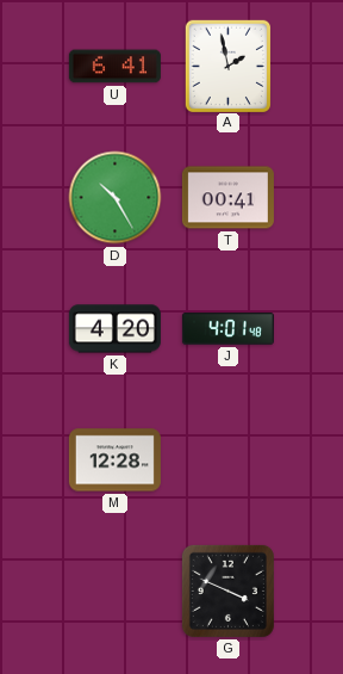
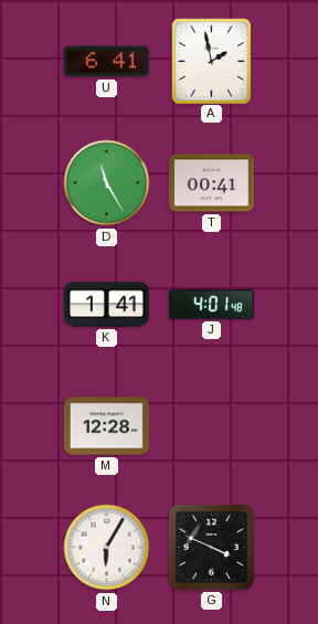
D: 10:25 -> 11:25 (107, 183)
K: 4:20 -> 1:41 (106, 305)
N: none -> 6:05 (107, 548)
